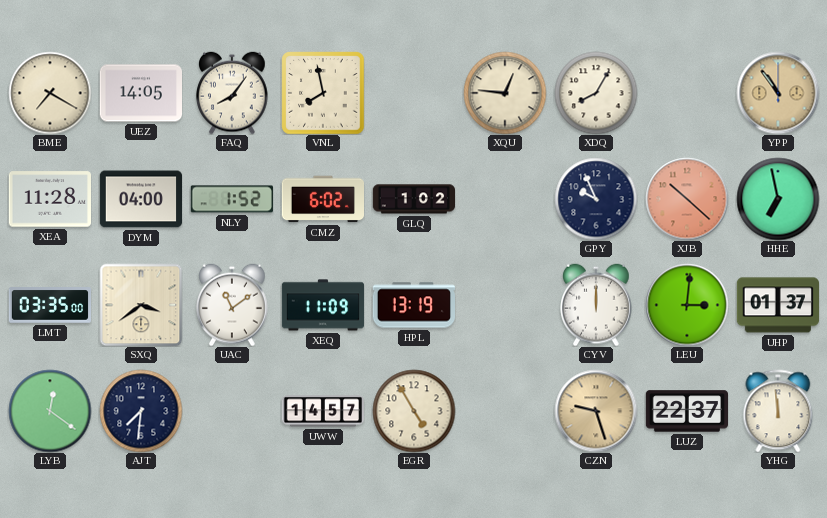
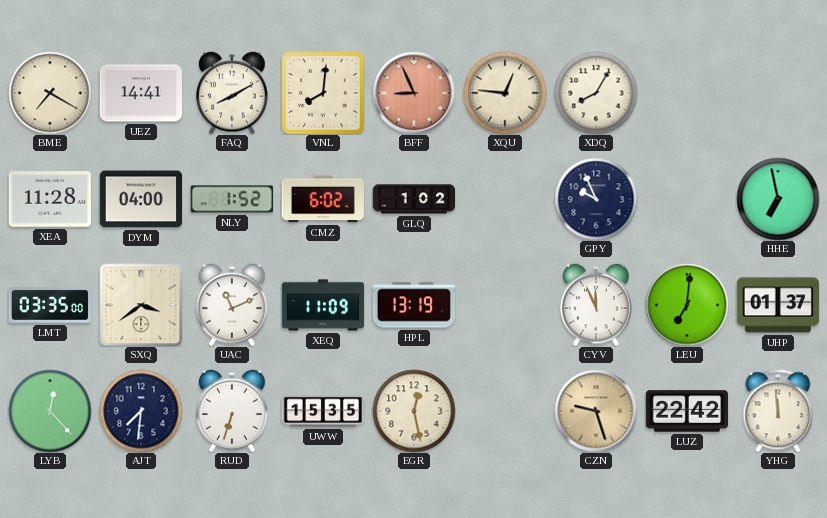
UEZ: 14:05 -> 14:41 (140, 93)
FAQ: 8:06 -> 8:10 (232, 93)
VNL: 7:58 -> 8:01 (323, 93)
BFF: none -> 8:56 (414, 93)
YPP: 10:54 -> none (778, 93)
XJB: 10:22 -> none (687, 199)
UAC: 11:09 -> 11:11 (232, 305)
CYV: 12:00 -> 11:56 (596, 305)
LEU: 3:01 -> 7:01 (687, 305)
LYB: 12:21 -> 12:23 (50, 411)
RUD: none -> 6:33 (232, 411)
UWW: 14:57 -> 15:35 (322, 411)
EGR: 4:55 -> 12:28 (414, 411)
LUZ: 22:37 -> 22:42 (686, 411)
